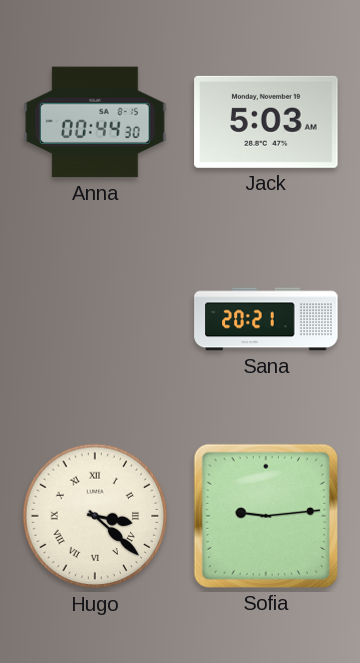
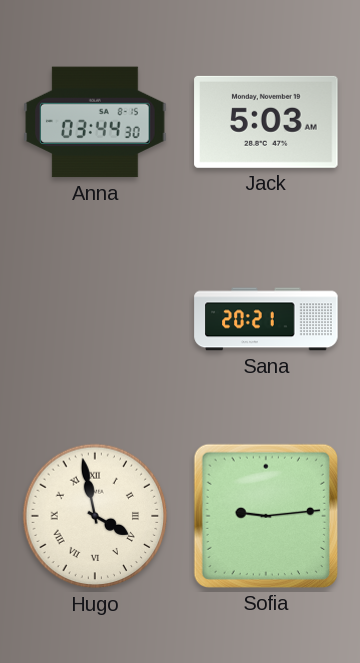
Anna: 00:44 -> 03:44 (95, 122)
Hugo: 3:22 -> 3:58 (95, 516)
